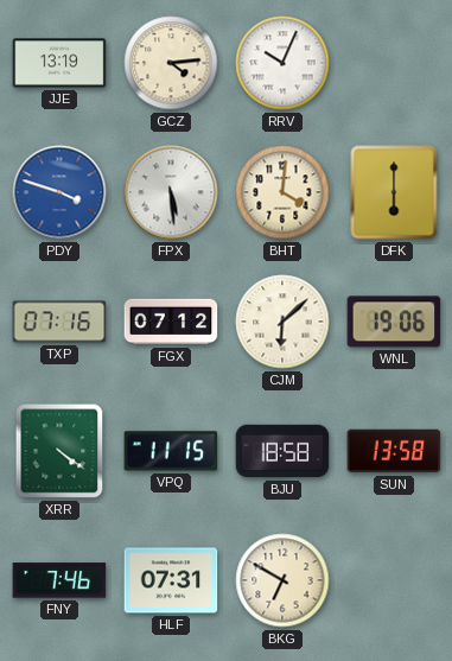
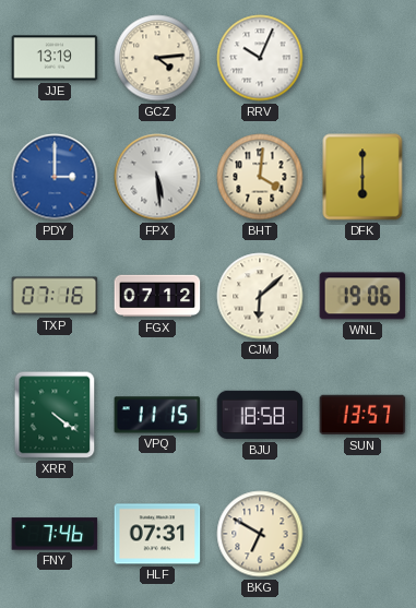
PDY: 3:48 -> 3:00 (55, 177)
SUN: 13:58 -> 13:57 (362, 415)
